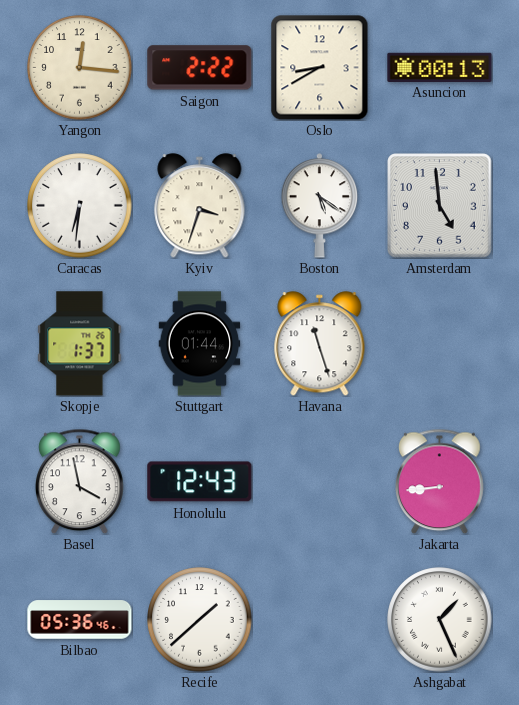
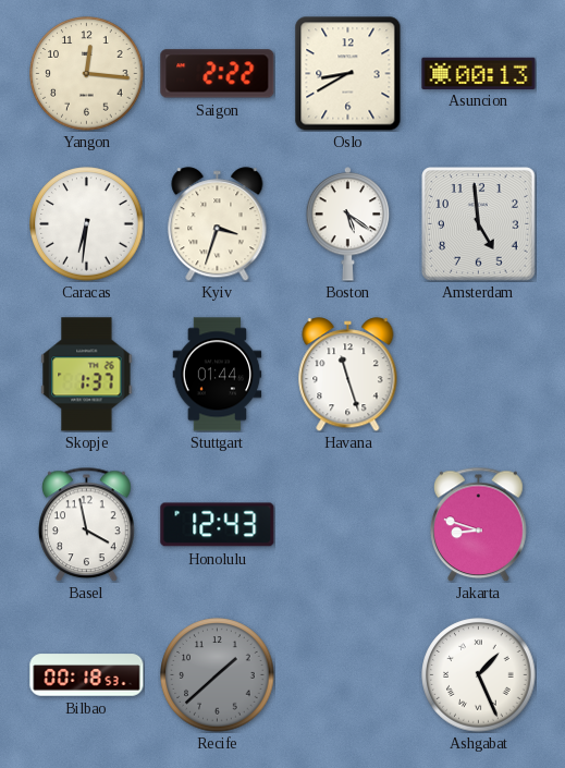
Jakarta: 8:44 -> 8:48 (479, 524)
Bilbao: 05:36 -> 00:18 (87, 675)
Recife dial: white -> grey (218, 675)
